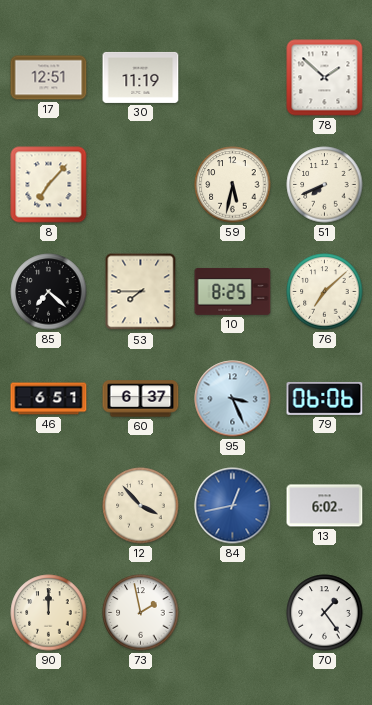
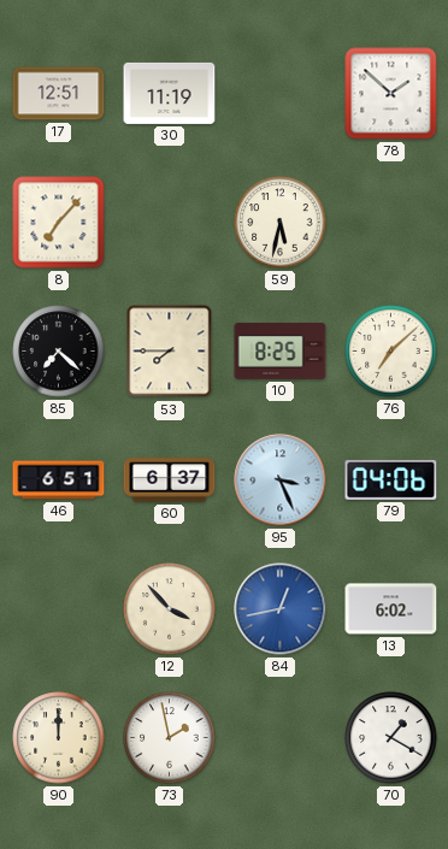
51: 7:41 -> none (325, 185)
79: 06:06 -> 04:06 (391, 479)
70: 1:24 -> 1:20 (391, 738)
